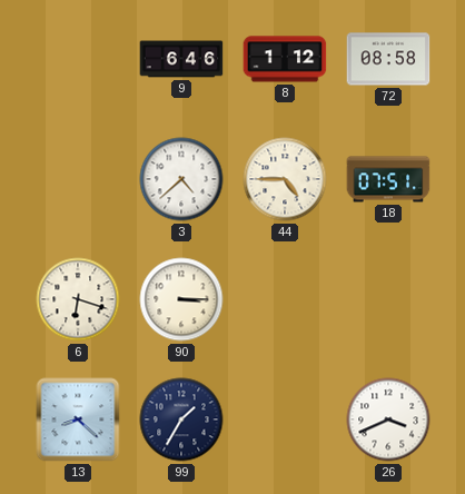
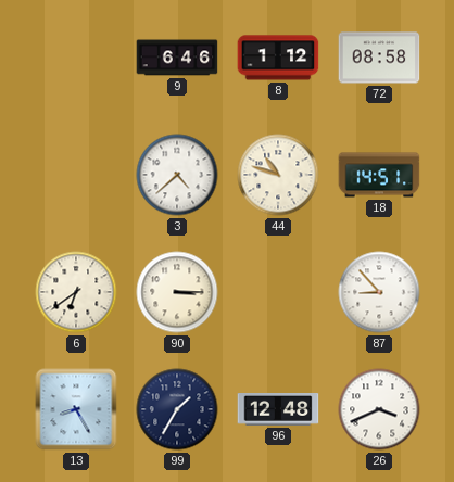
44: 4:45 -> 10:48 (278, 175)
18: 07:51 -> 14:51 (379, 175)
6: 6:18 -> 6:39 (76, 292)
87: none -> 8:53 (379, 292)
13: 8:22 -> 8:25 (76, 409)
96: none -> 12:48 (278, 410)
